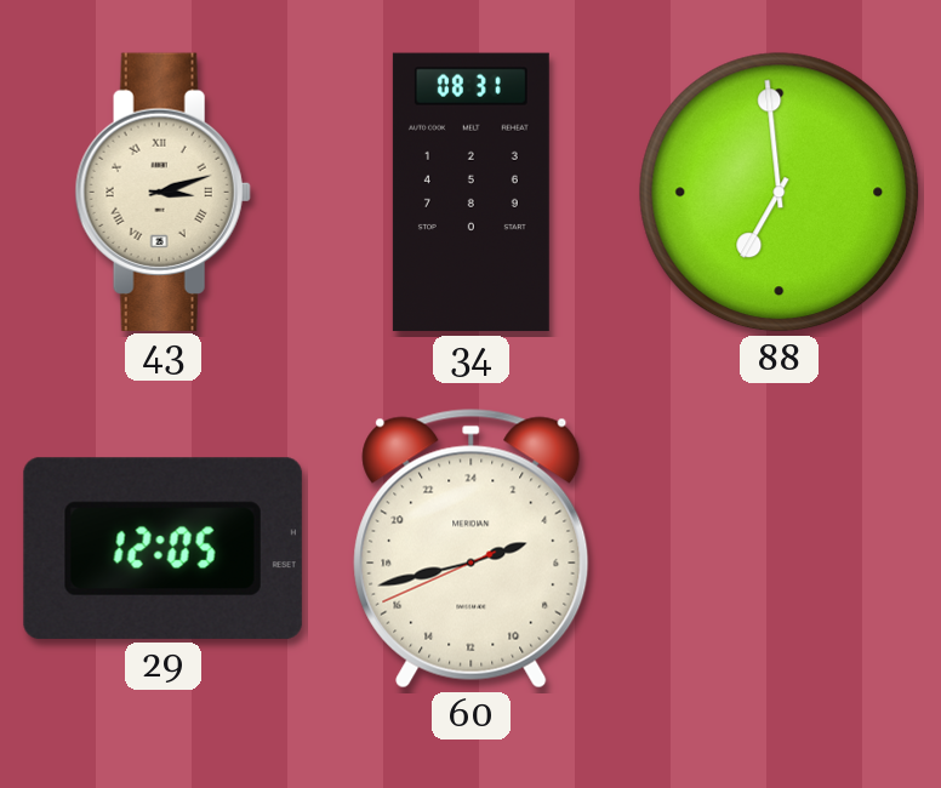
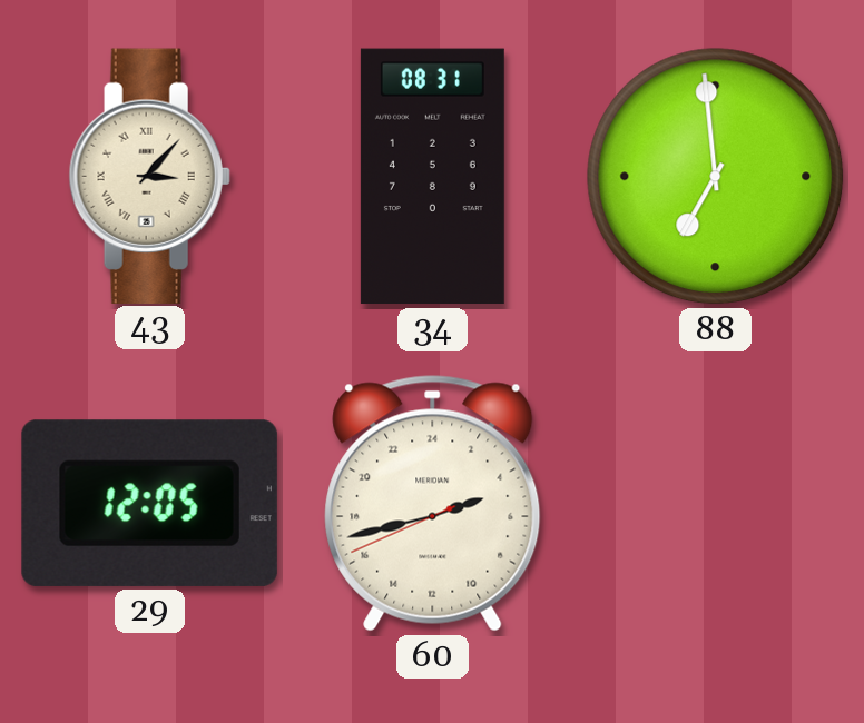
43: 3:12 -> 3:07 (149, 176)
